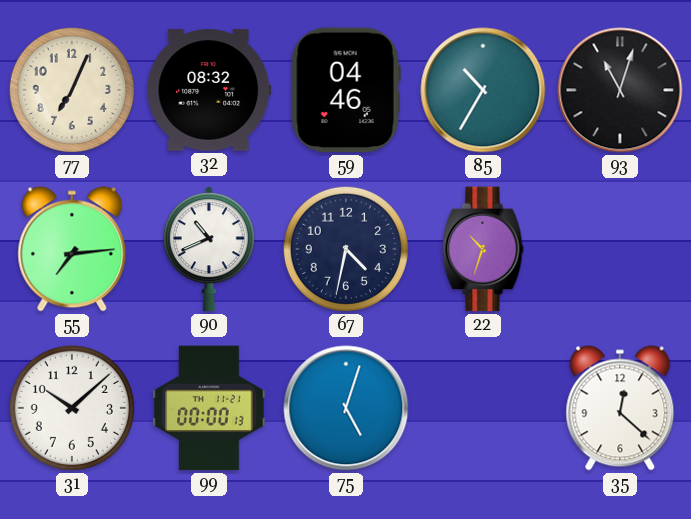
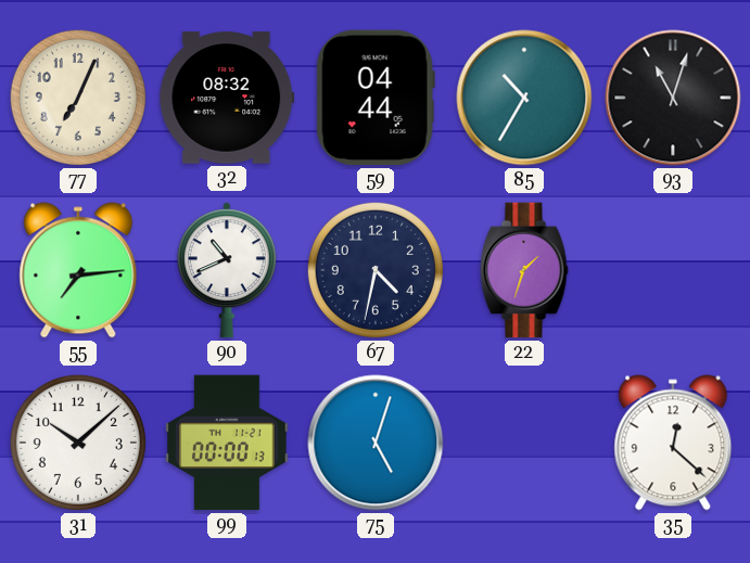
59: 04:46 -> 04:44 (376, 98)
22: 10:33 -> 1:33 (524, 270)
